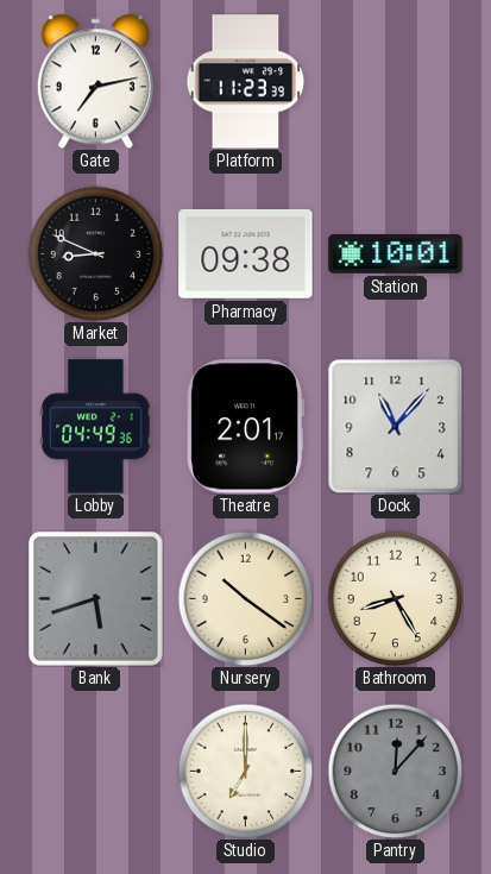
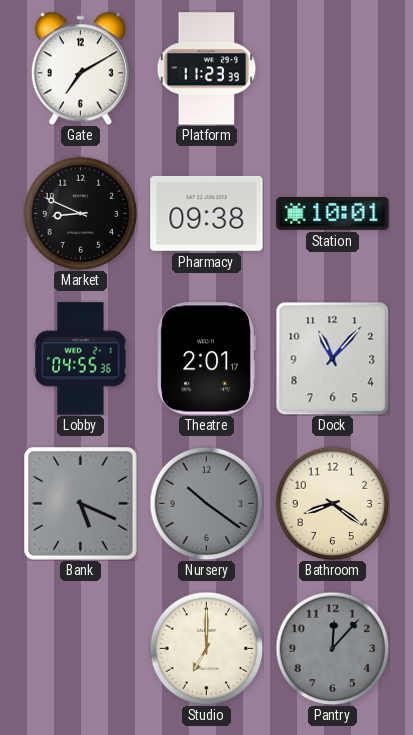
Gate: 7:13 -> 7:10 (80, 68)
Lobby: 04:49 -> 04:55 (81, 359)
Bank: 5:42 -> 5:19 (80, 503)
Nursery dial: cream -> grey (206, 503)
Bathroom: 8:25 -> 8:21 (332, 503)
